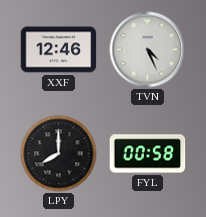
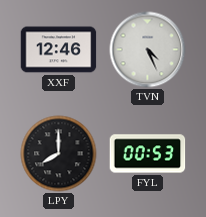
FYL: 00:58 -> 00:53 (148, 154)
